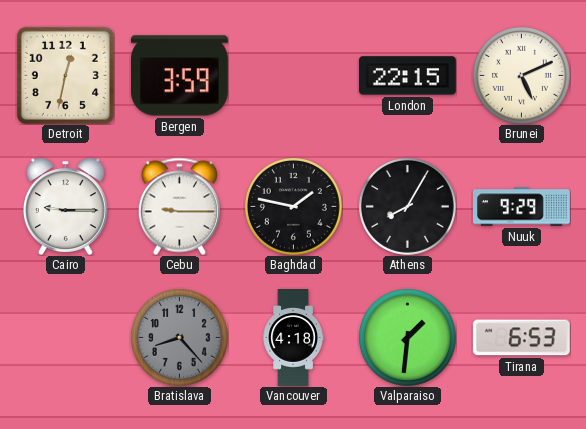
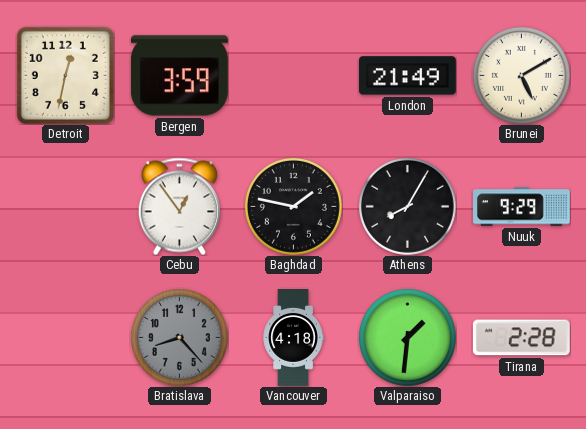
London: 22:15 -> 21:49 (408, 76)
Brunei: 5:11 -> 5:10 (521, 75)
Cairo: 9:15 -> none (65, 206)
Cebu: 9:15 -> 12:54 (179, 206)
Tirana: 6:53 -> 2:28 (521, 338)
